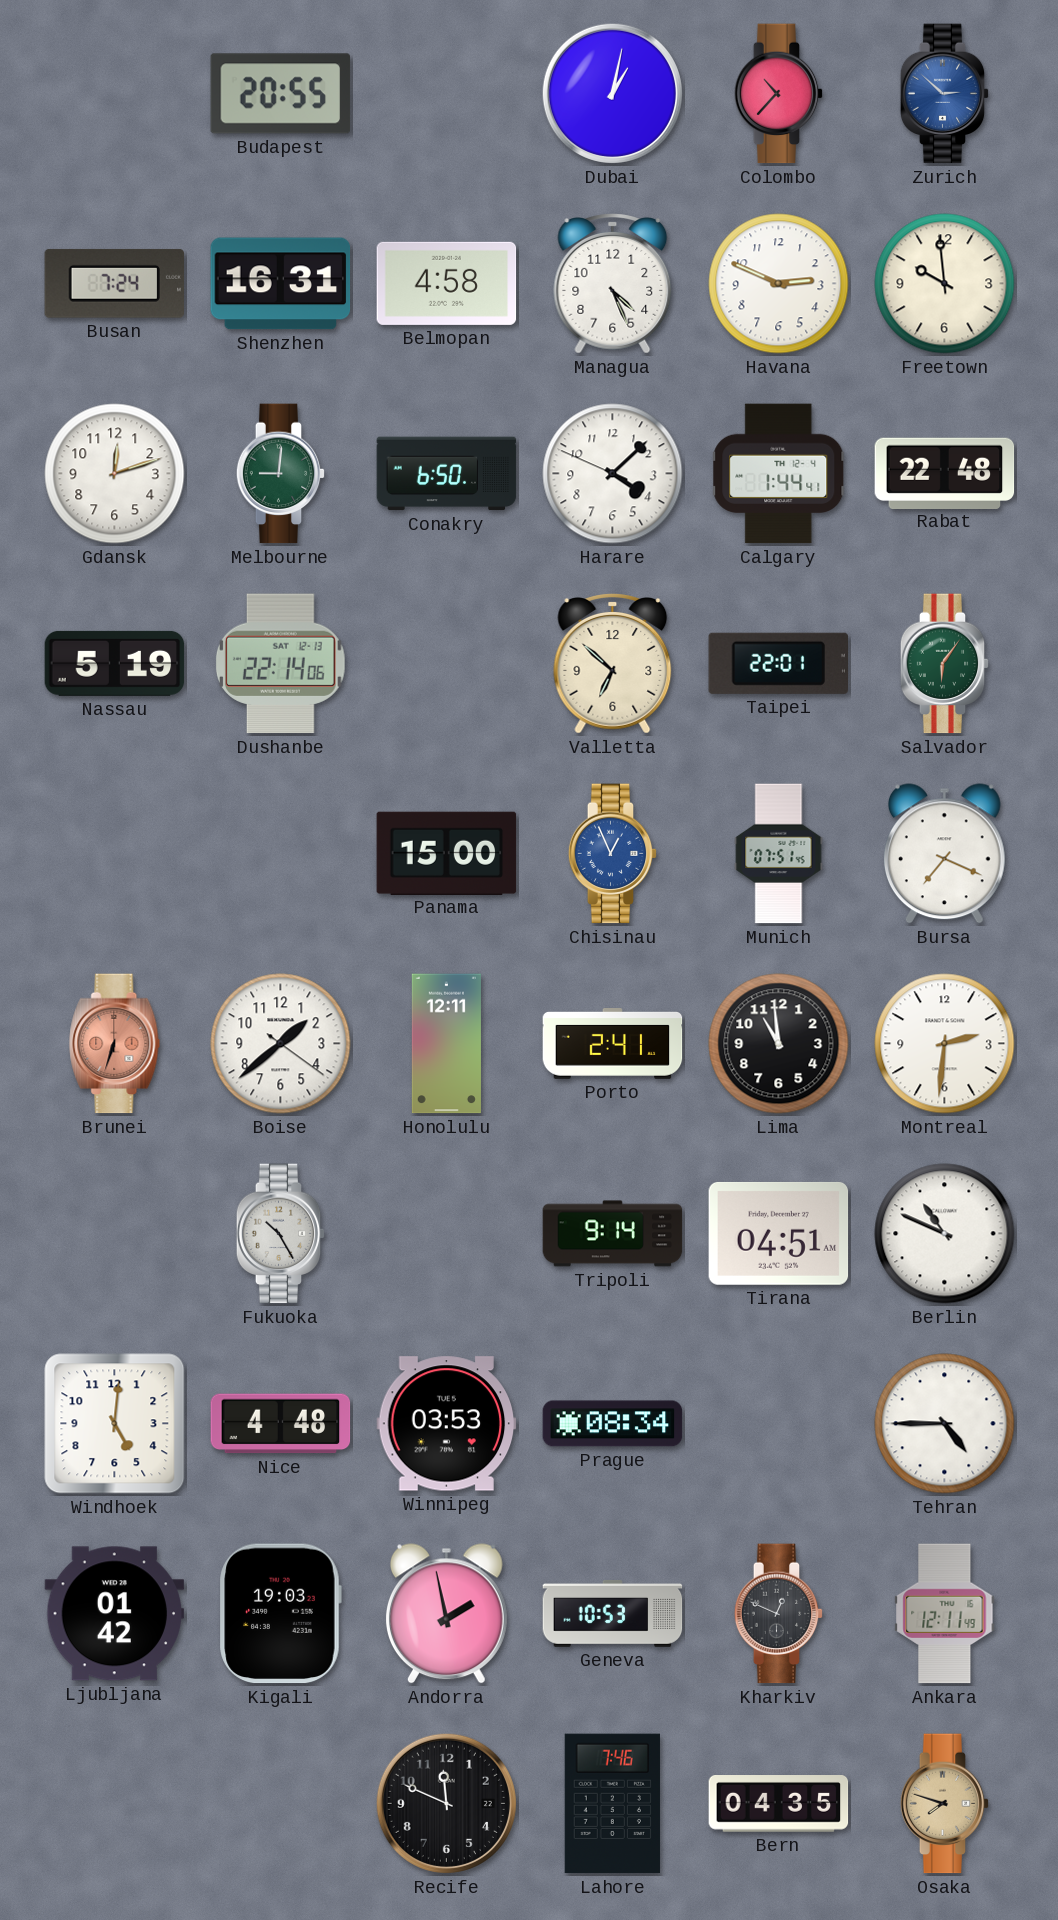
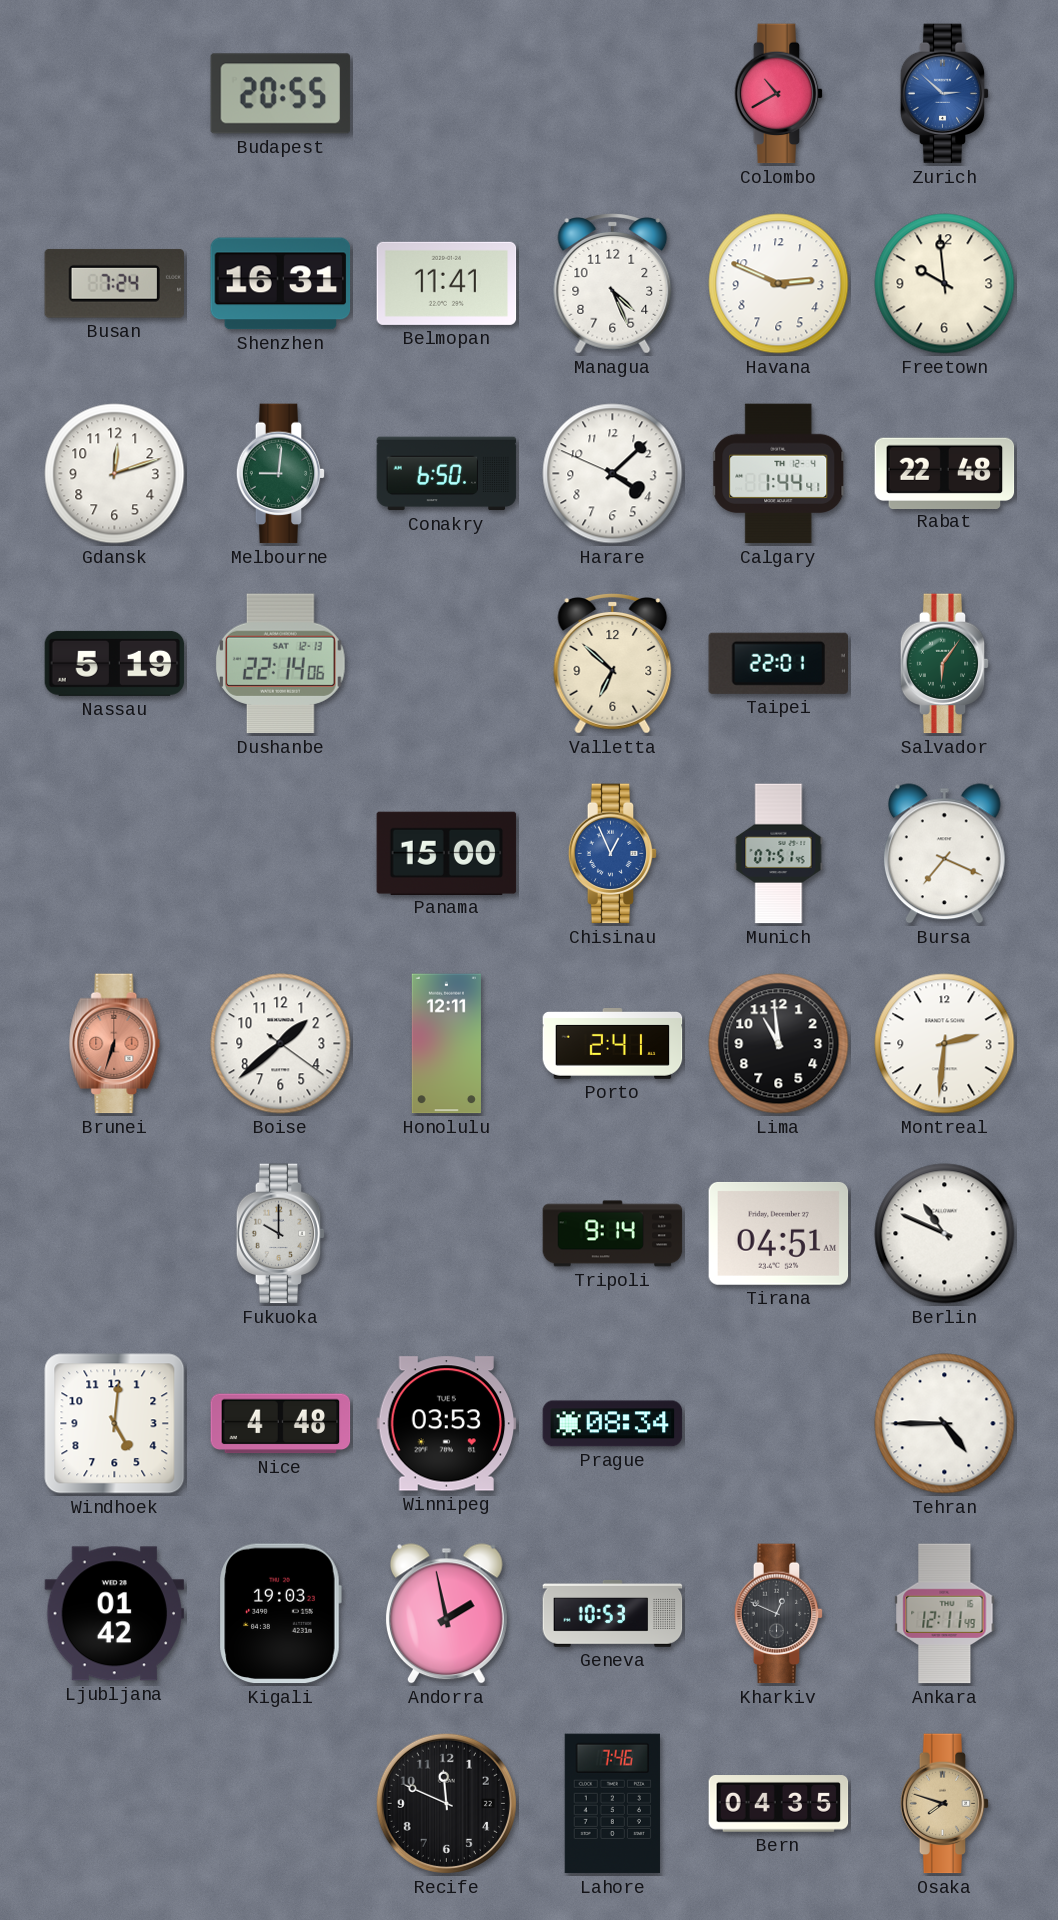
Dubai: 1:02 -> none (612, 93)
Colombo: 10:37 -> 10:40 (779, 94)
Belmopan: 4:58 -> 11:41 (447, 283)
Fukuoka: 10:25 -> 10:00 (281, 1234)
